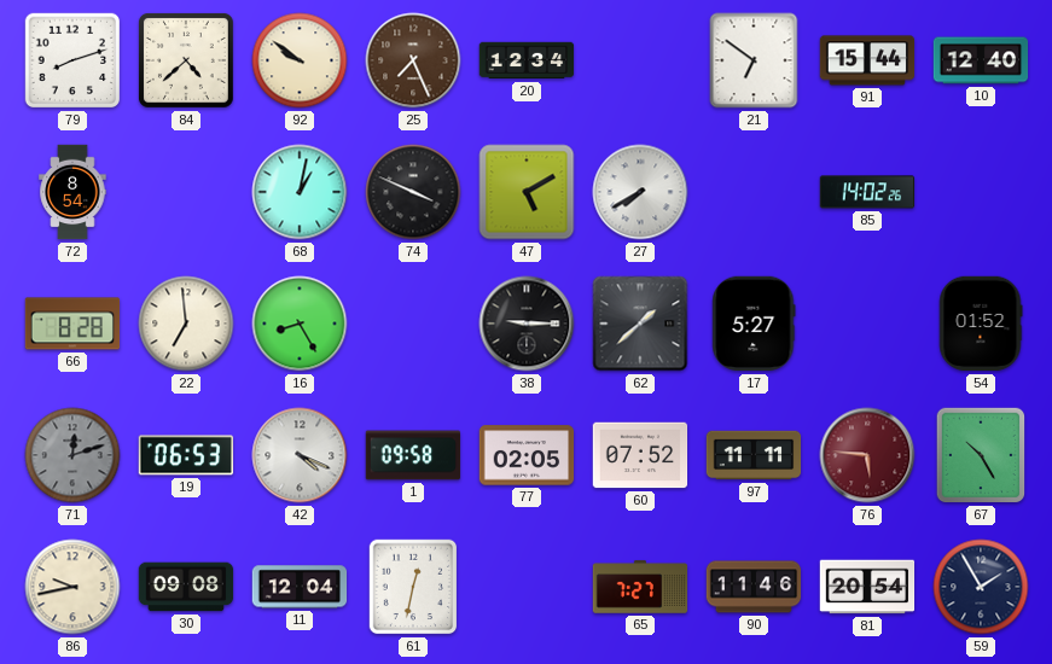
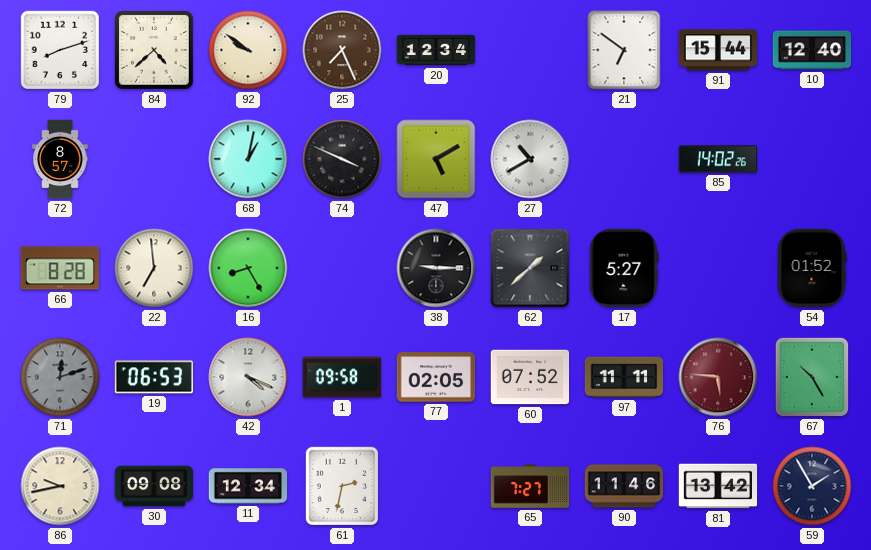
72: 8:54 -> 8:57 (60, 159)
27: 7:40 -> 10:40 (530, 159)
11: 12:04 -> 12:34 (248, 486)
61: 12:32 -> 2:32 (342, 486)
81: 20:54 -> 13:42 (718, 486)
